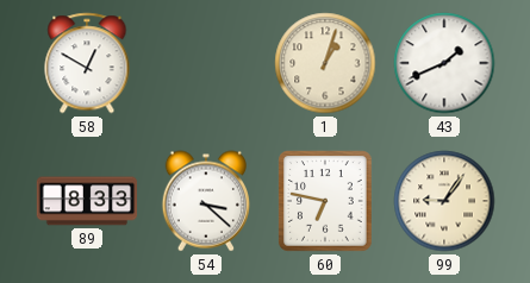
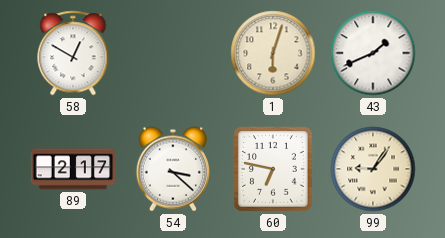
1: 1:03 -> 6:03 (273, 53)
89: 8:33 -> 2:17 (73, 169)
